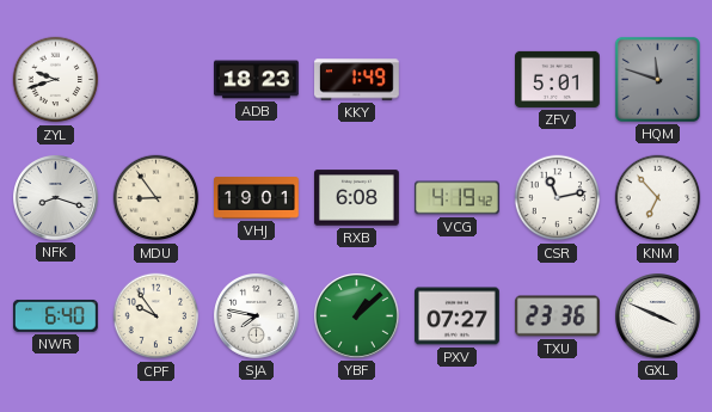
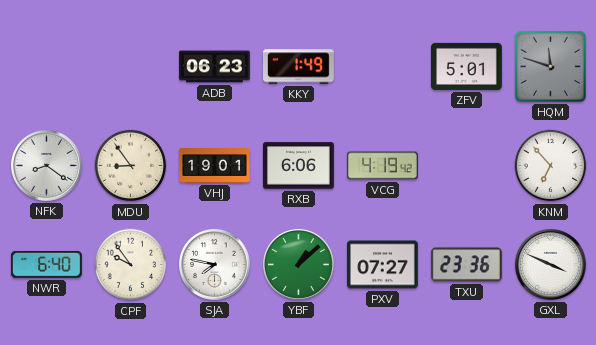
ZYL: 9:42 -> none (56, 80)
ADB: 18:23 -> 06:23 (215, 67)
NFK: 8:18 -> 8:21 (47, 166)
RXB: 6:08 -> 6:06 (299, 166)
CSR: 11:13 -> none (558, 198)
